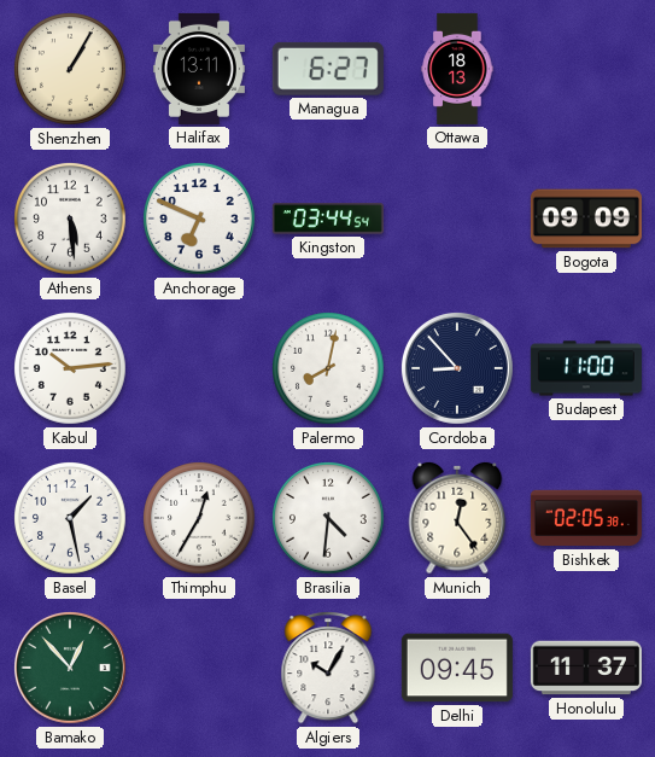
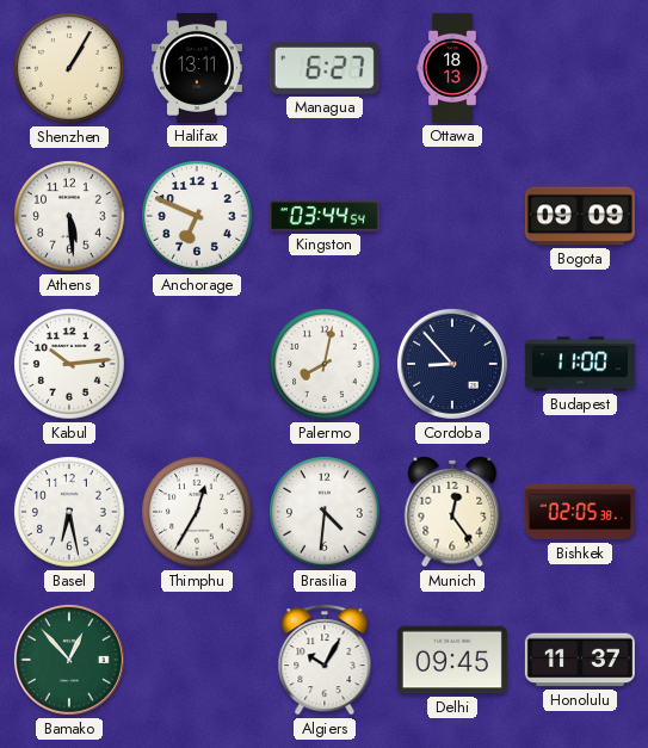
Basel: 1:28 -> 6:28 (70, 513)
